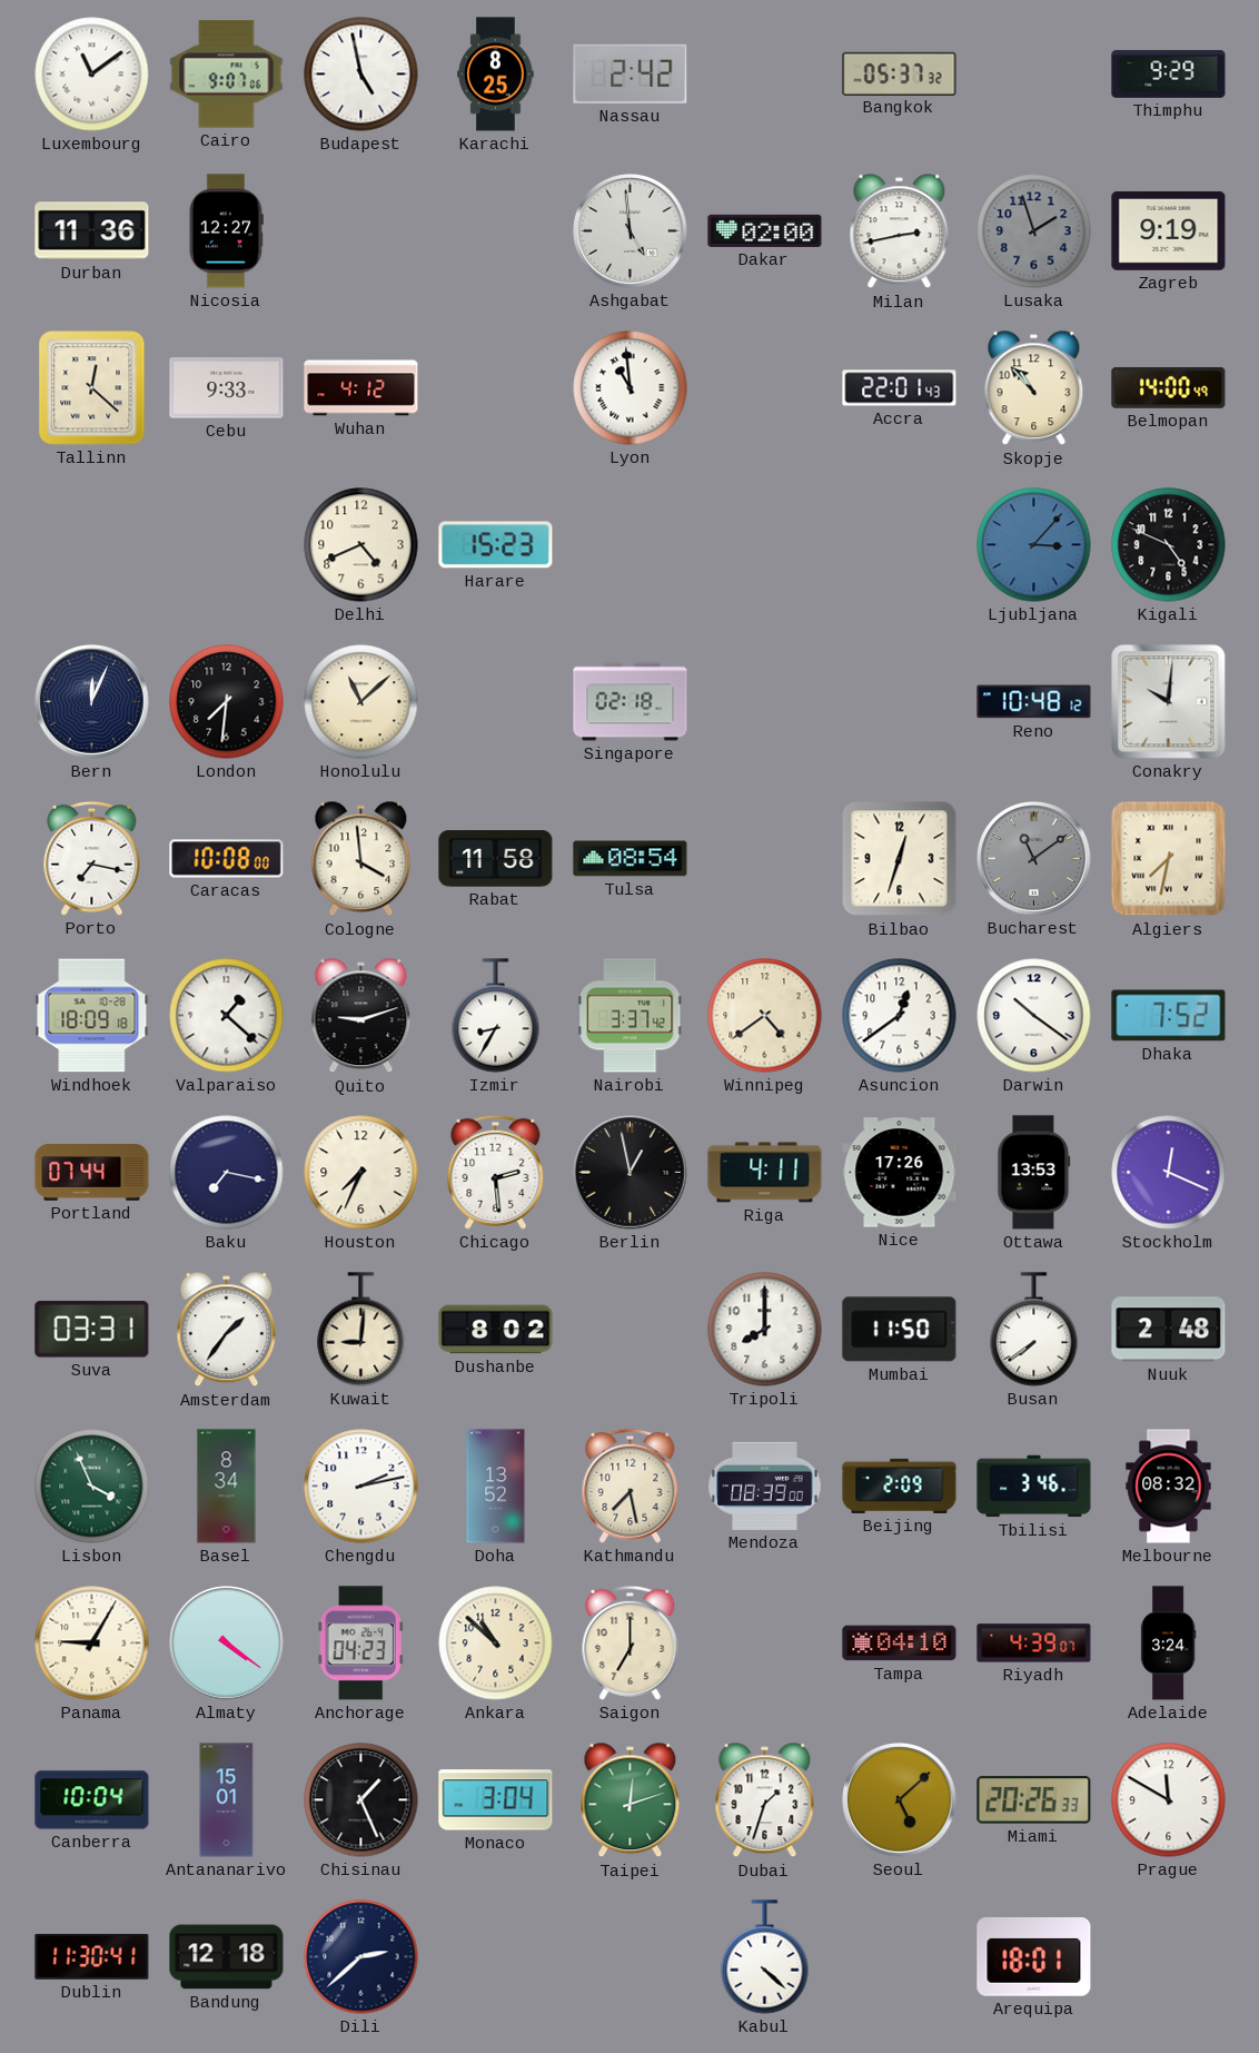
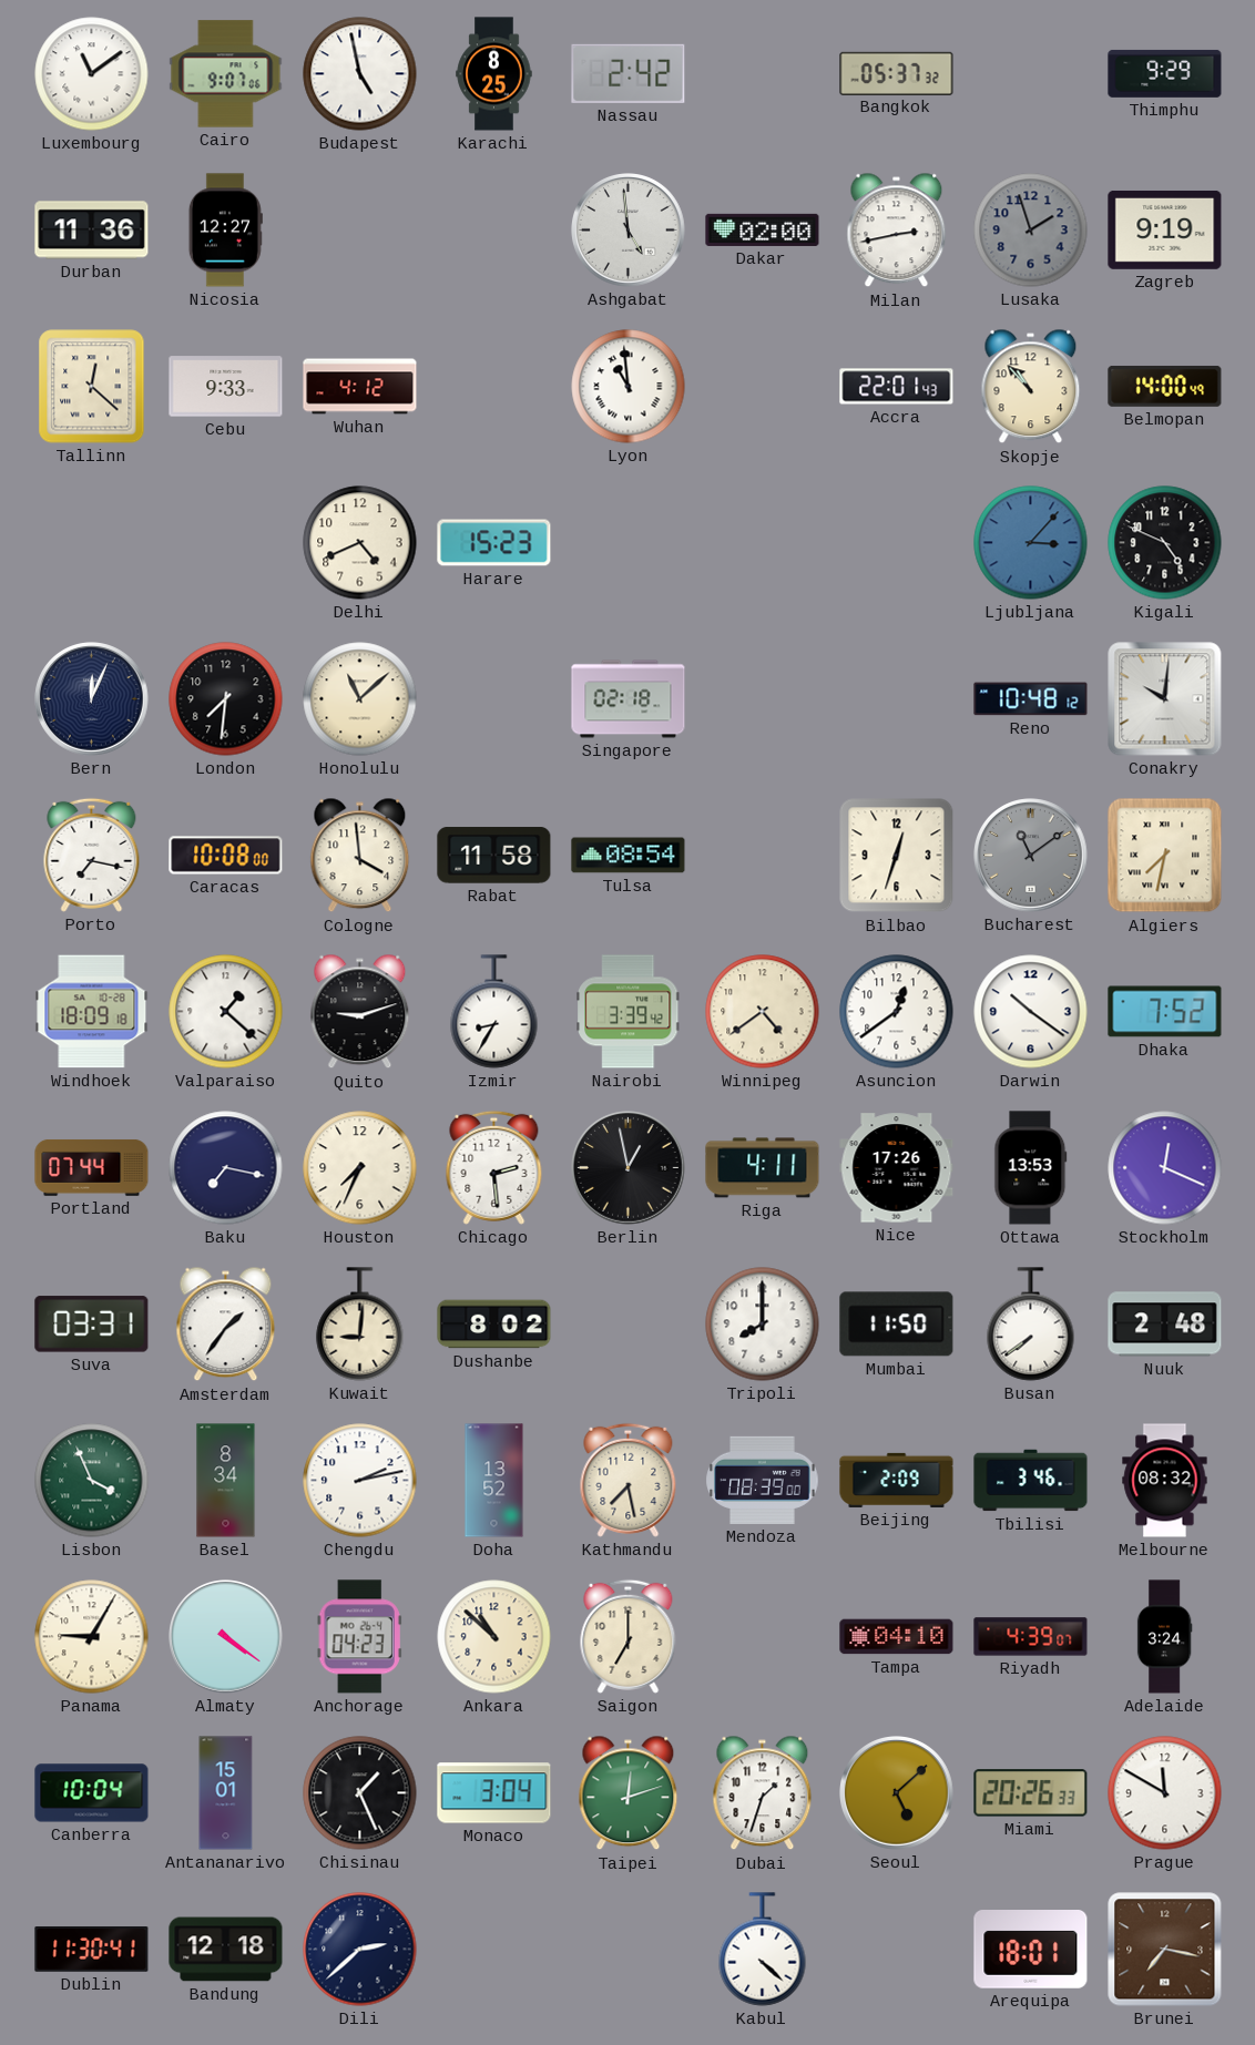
Nairobi: 3:37 -> 3:39 (629, 1012)
Brunei: none -> 7:17 (1165, 1950)
